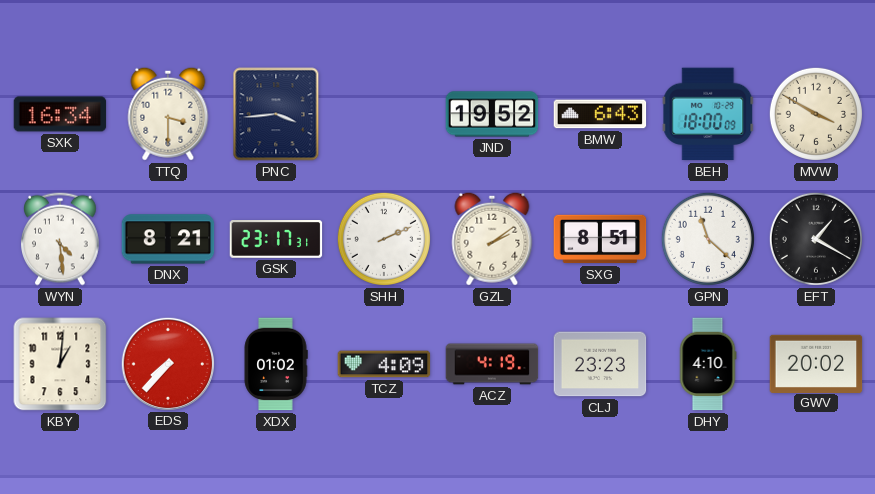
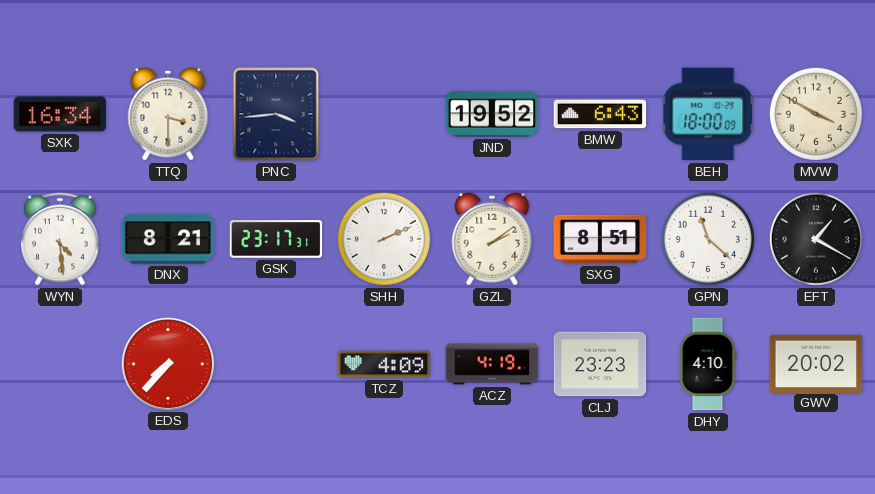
KBY: 1:01 -> none (60, 364)
XDX: 01:02 -> none (276, 364)
